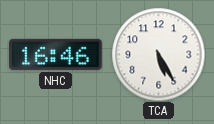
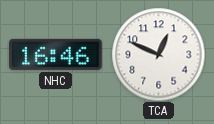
TCA: 5:25 -> 12:49 (158, 54)
